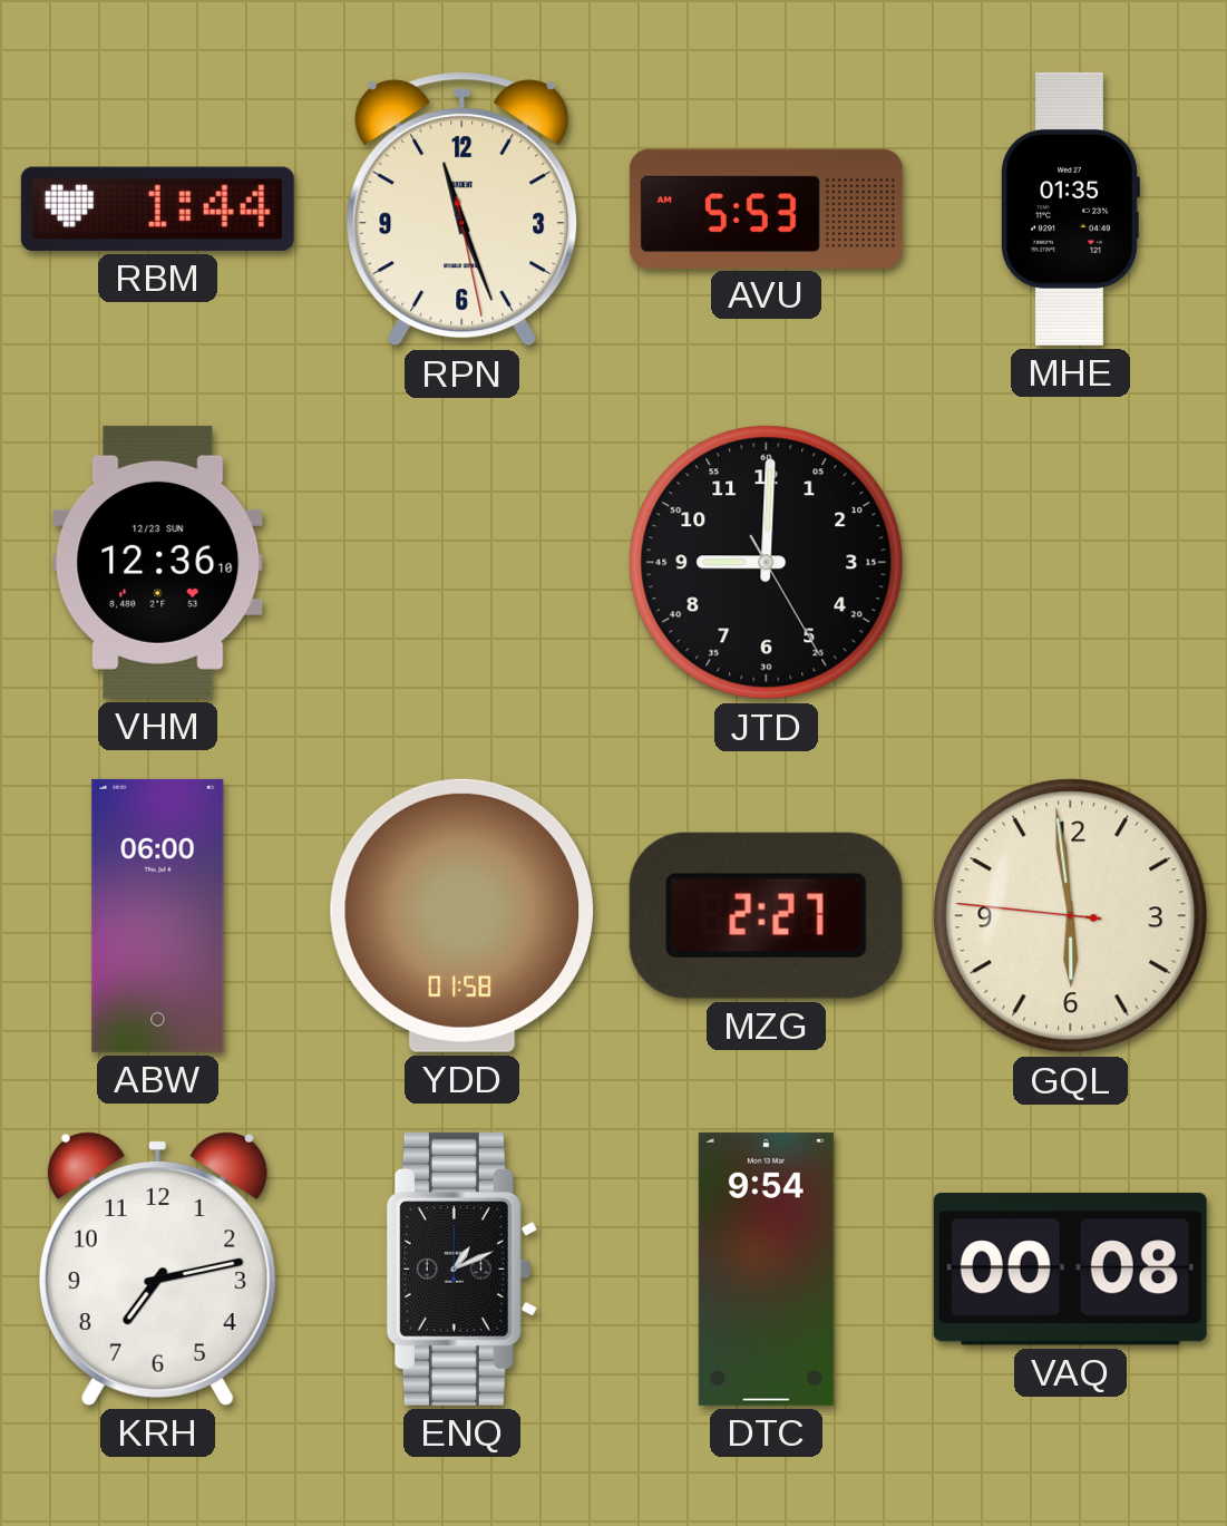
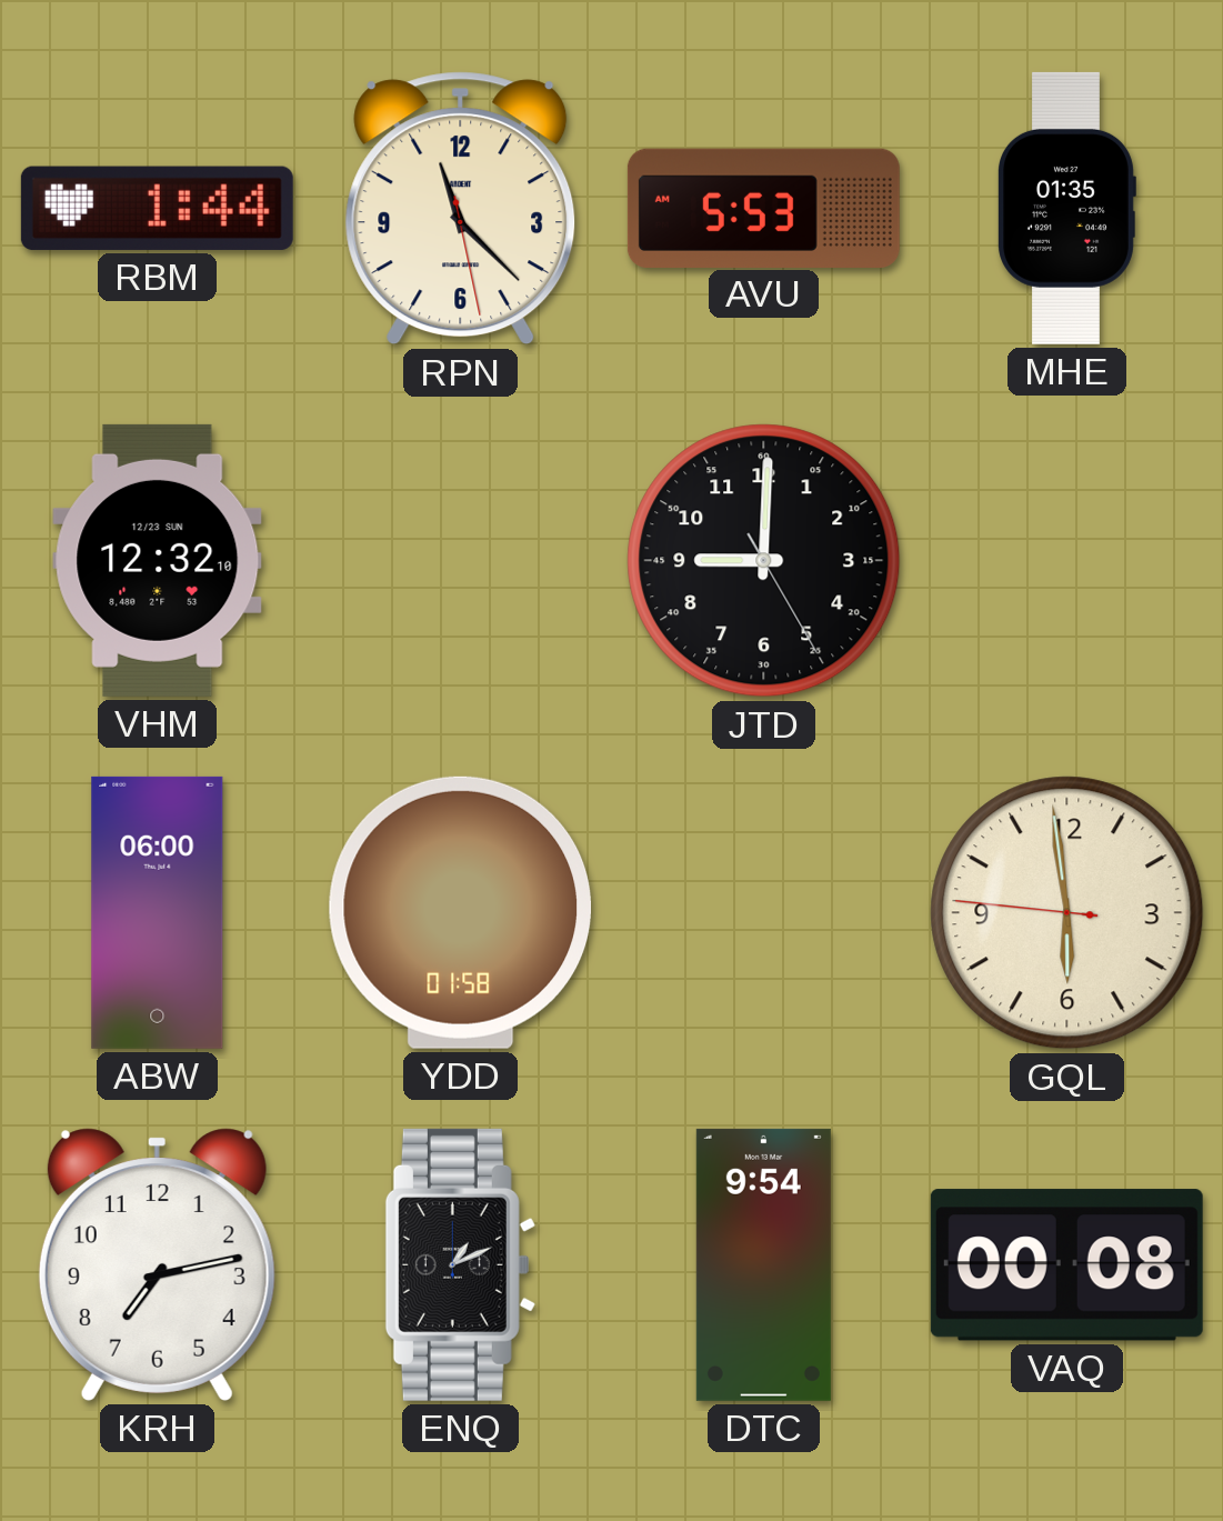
RPN: 11:26 -> 11:22 (461, 209)
VHM: 12:36 -> 12:32 (158, 560)
MZG: 2:27 -> none (766, 915)
